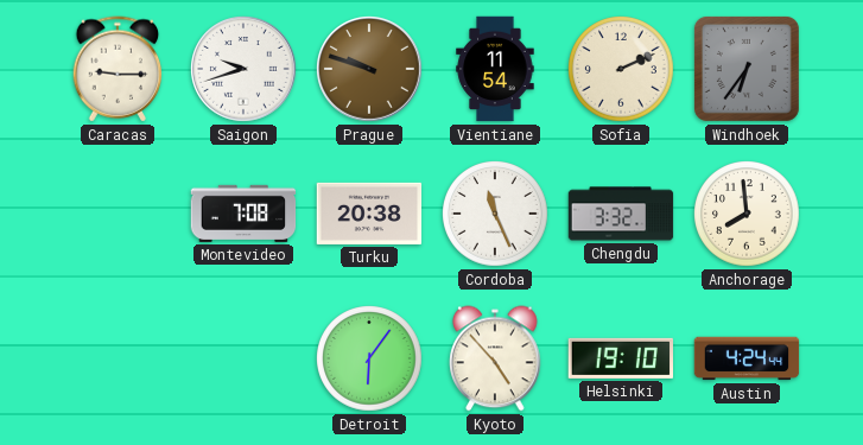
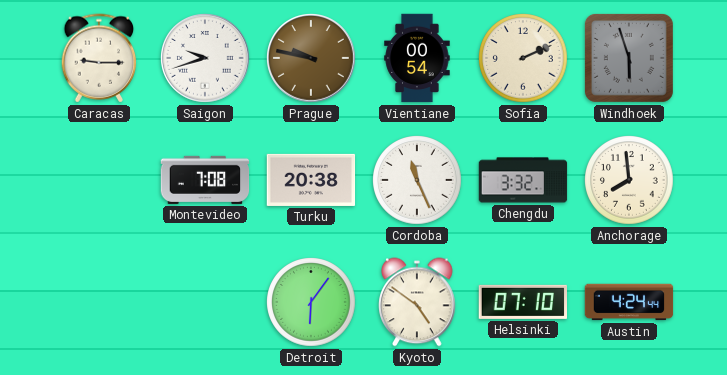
Prague: 9:48 -> 9:47 (311, 58)
Vientiane: 11:54 -> 00:54 (417, 58)
Windhoek: 6:36 -> 5:57 (629, 58)
Kyoto: 4:53 -> 4:51 (417, 302)
Helsinki: 19:10 -> 07:10 (522, 302)
